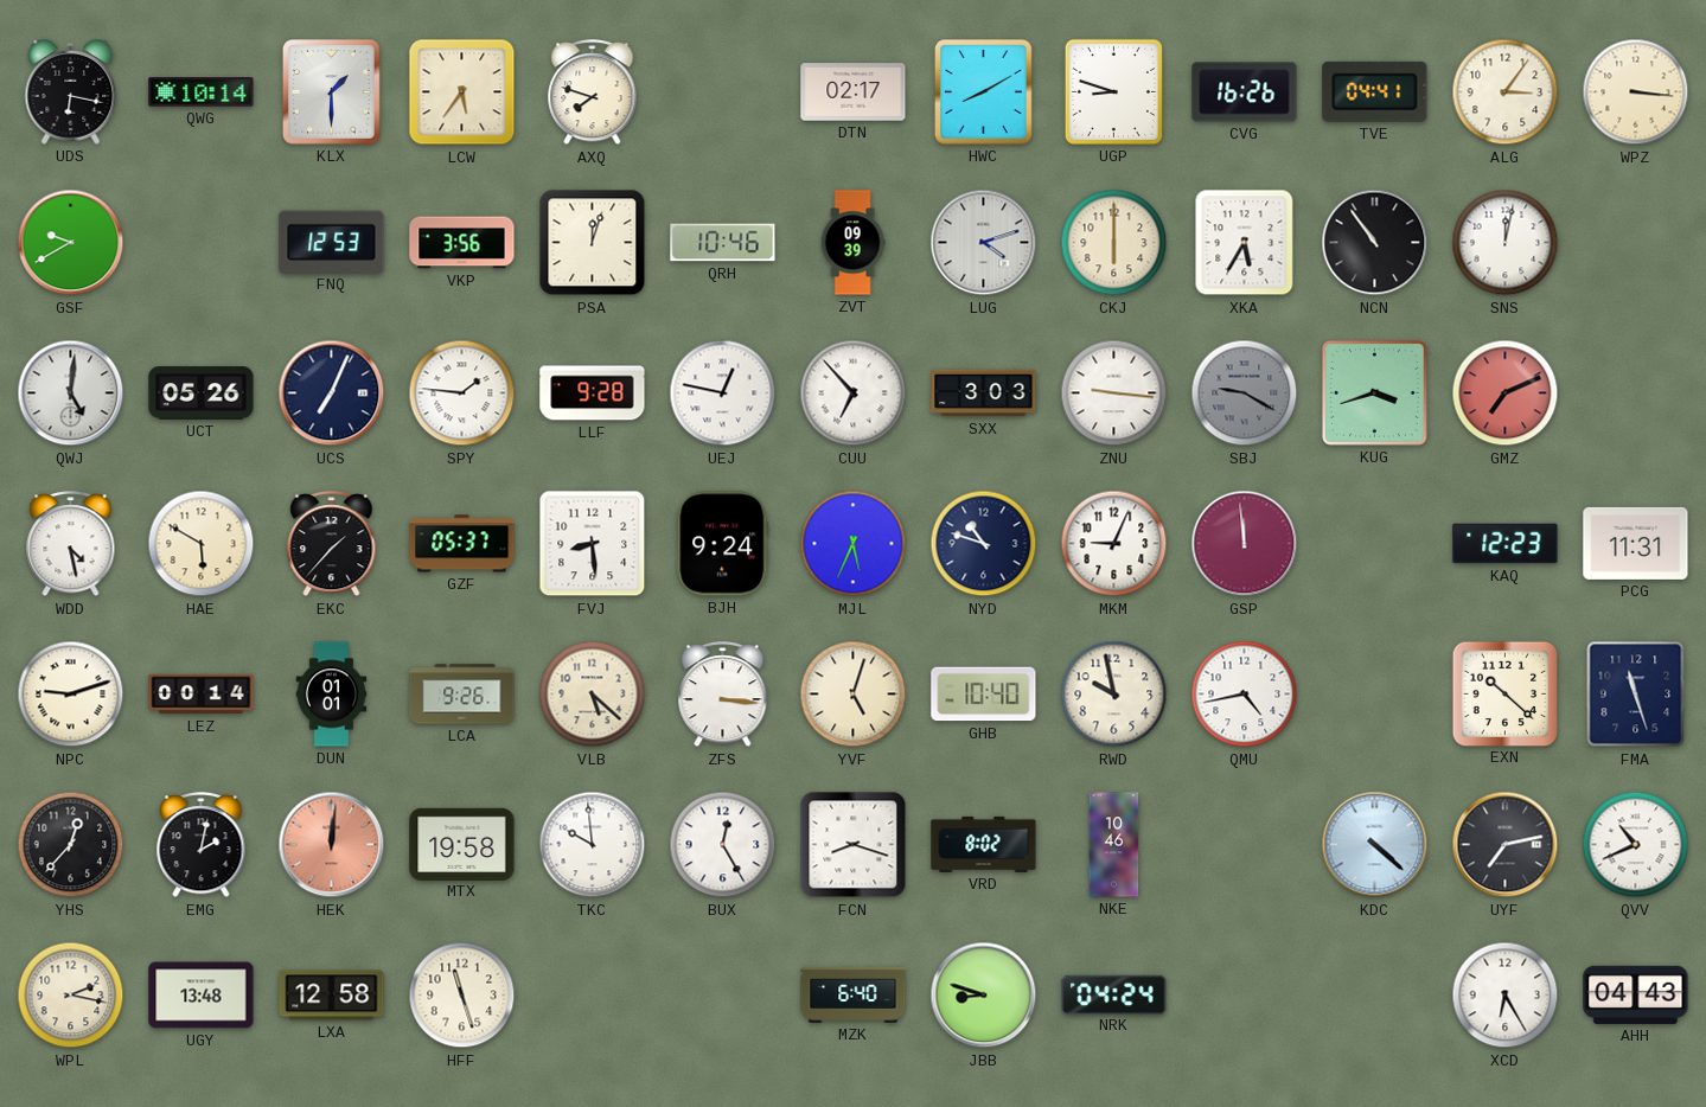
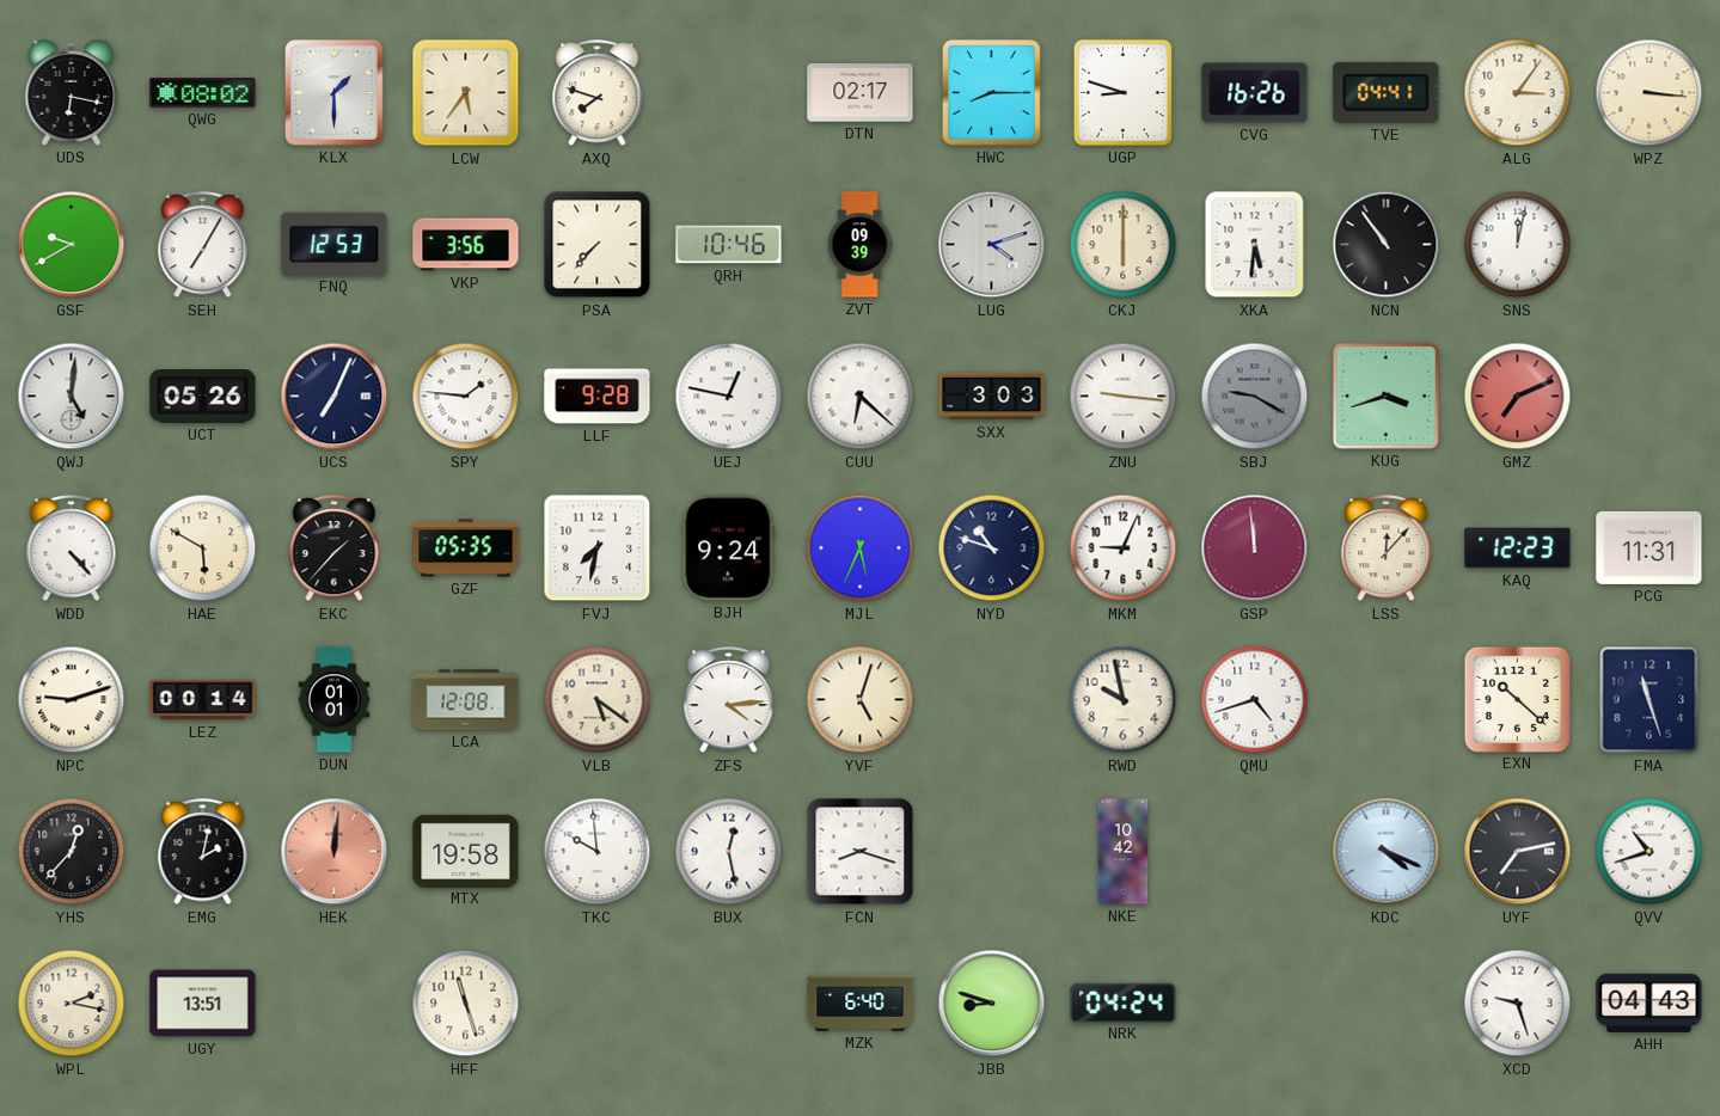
QWG: 10:14 -> 08:02 (203, 93)
HWC: 8:10 -> 8:15 (992, 93)
SEH: none -> 7:05 (203, 245)
PSA: 12:03 -> 7:37 (598, 245)
XKA: 5:35 -> 5:31 (1255, 245)
CUU: 6:53 -> 6:22 (861, 397)
WDD: 4:28 -> 4:23 (72, 548)
GZF: 05:37 -> 05:35 (466, 548)
FVJ: 8:29 -> 7:32 (598, 548)
LSS: none -> 12:07 (1387, 548)
LCA: 9:26 -> 12:08 (466, 700)
VLB: 5:22 -> 5:21 (598, 700)
ZFS: 3:16 -> 4:14 (729, 700)
GHB: 10:40 -> none (984, 695)
QMU: 4:43 -> 4:42 (1255, 700)
BUX: 12:25 -> 12:28 (729, 852)
VRD: 8:02 -> none (984, 844)
NKE: 10:46 -> 10:42 (1124, 852)
KDC: 4:22 -> 4:19 (1387, 852)
QVV: 10:41 -> 10:42 (1649, 852)
UGY: 13:48 -> 13:51 (203, 1004)
LXA: 12:58 -> none (332, 996)
XCD: 6:25 -> 9:27 (1518, 1004)
